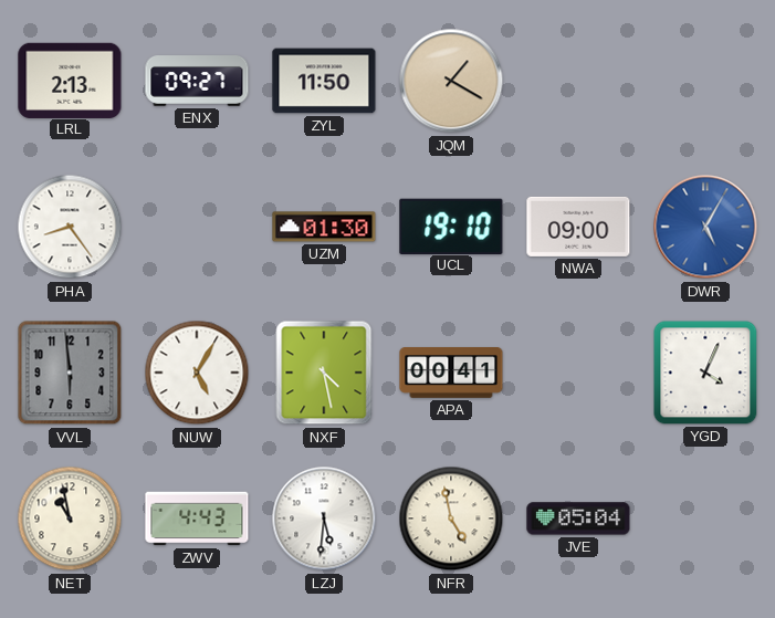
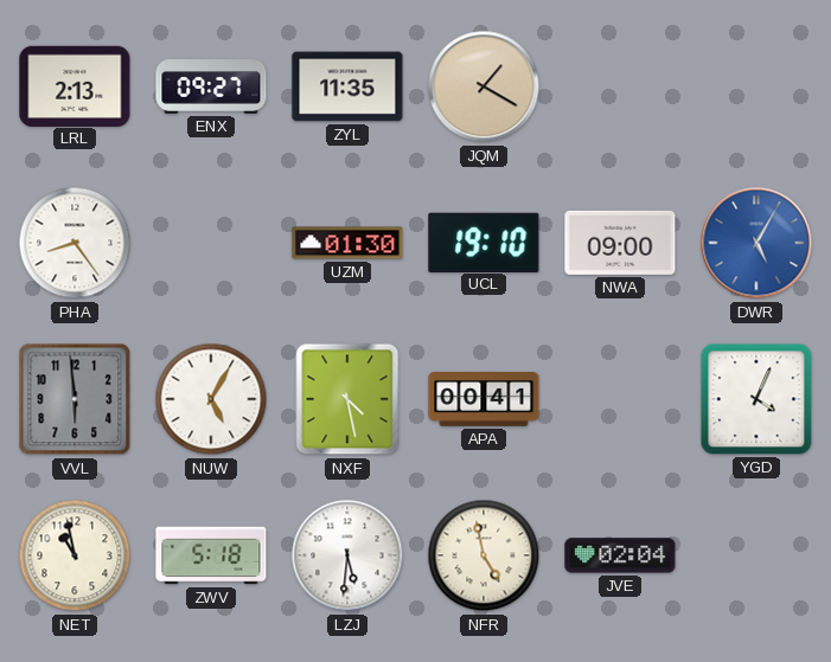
ZYL: 11:50 -> 11:35 (347, 86)
ZWV: 4:43 -> 5:18 (211, 555)
JVE: 05:04 -> 02:04 (620, 555)
